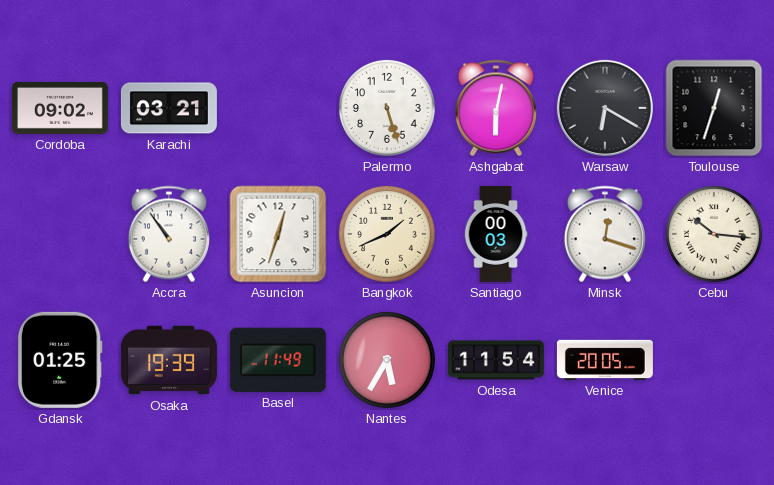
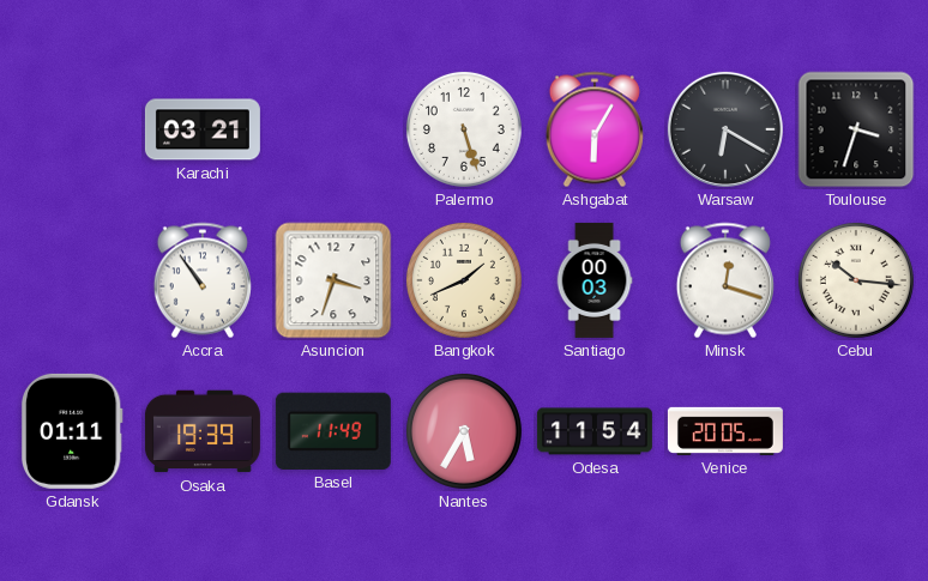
Cordoba: 09:02 -> none (60, 108)
Ashgabat: 6:02 -> 6:05 (595, 129)
Toulouse: 12:33 -> 3:33 (856, 129)
Asuncion: 12:33 -> 3:33 (333, 280)
Gdansk: 01:25 -> 01:11 (72, 431)
